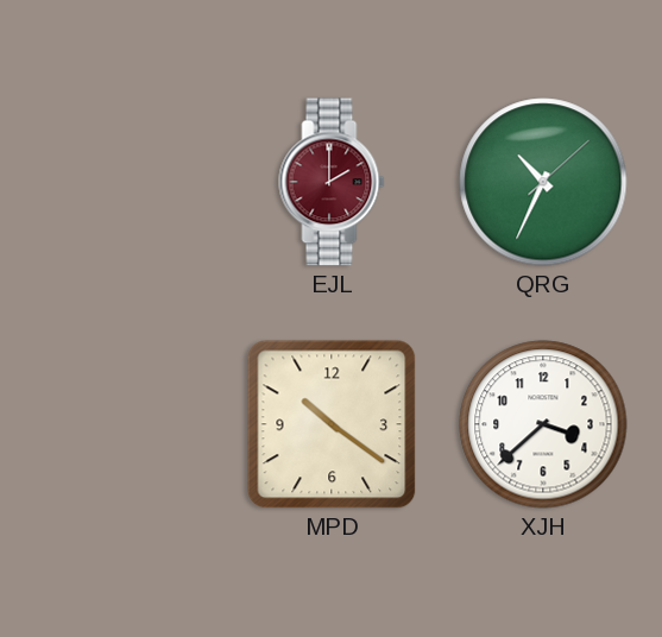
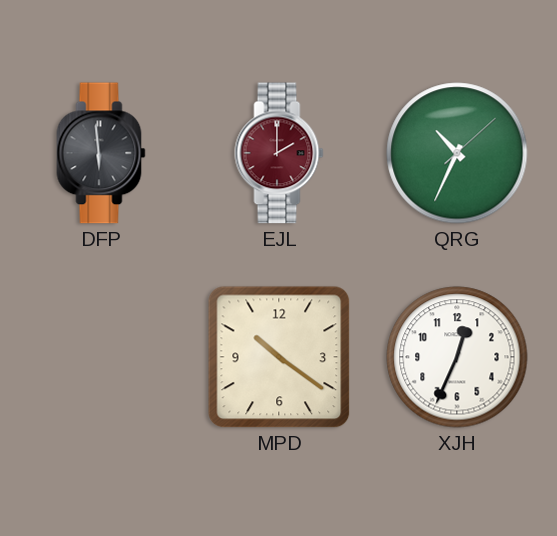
DFP: none -> 5:59 (101, 153)
XJH: 3:38 -> 12:34 (457, 357)
